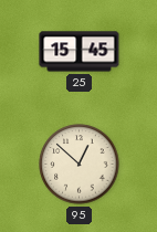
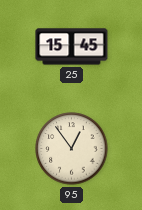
95: 12:52 -> 12:54 (72, 149)
